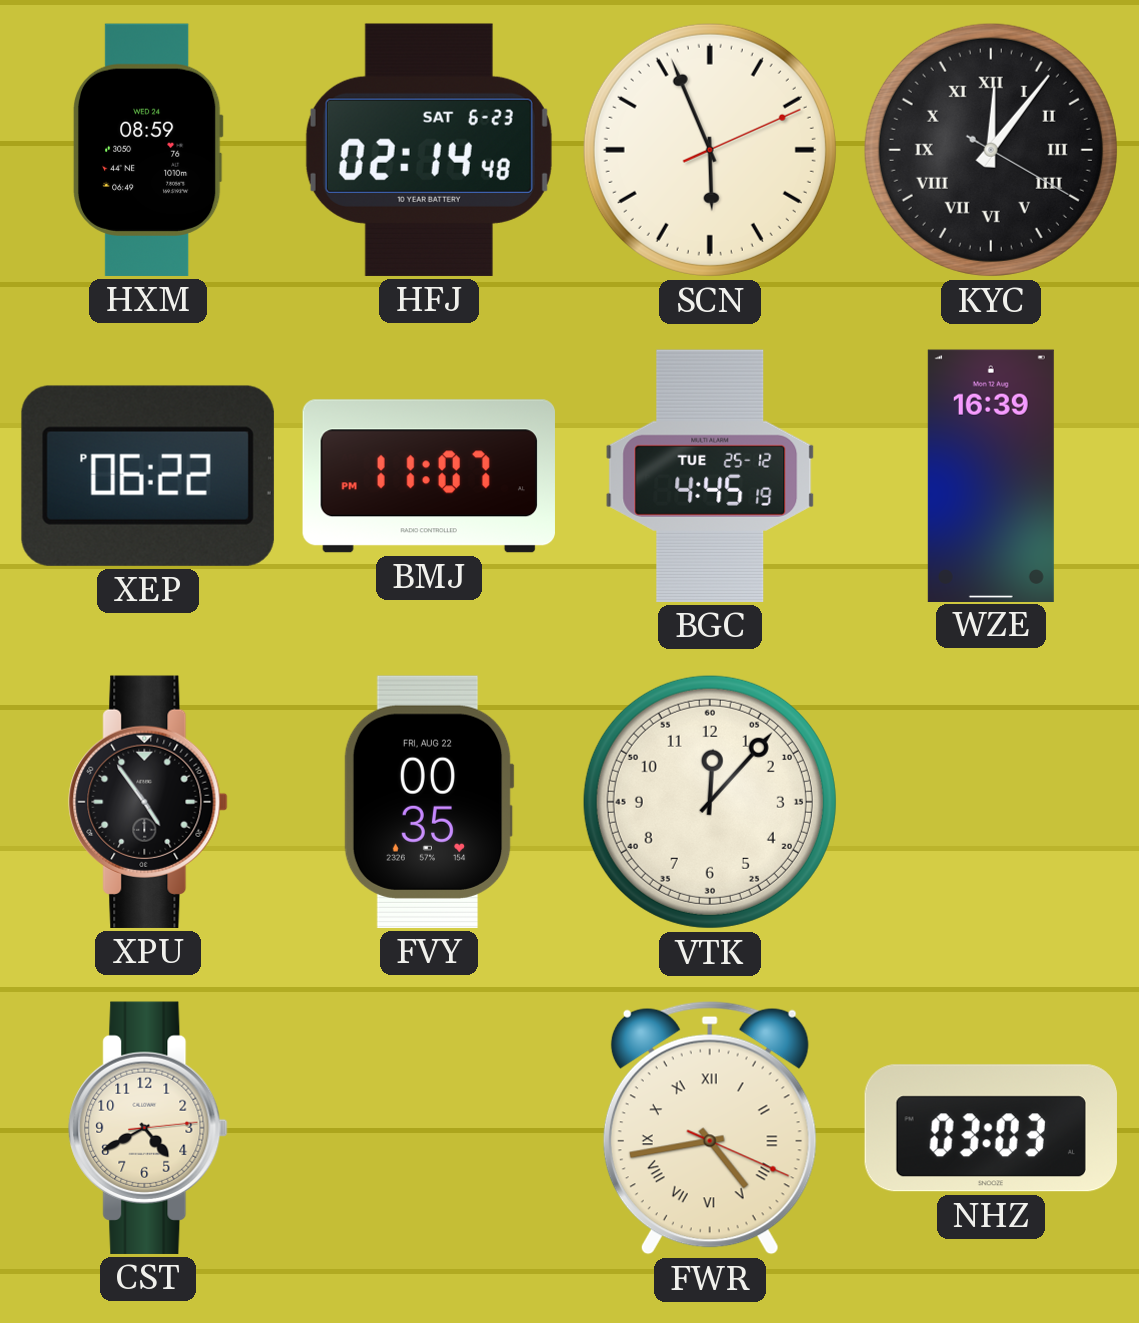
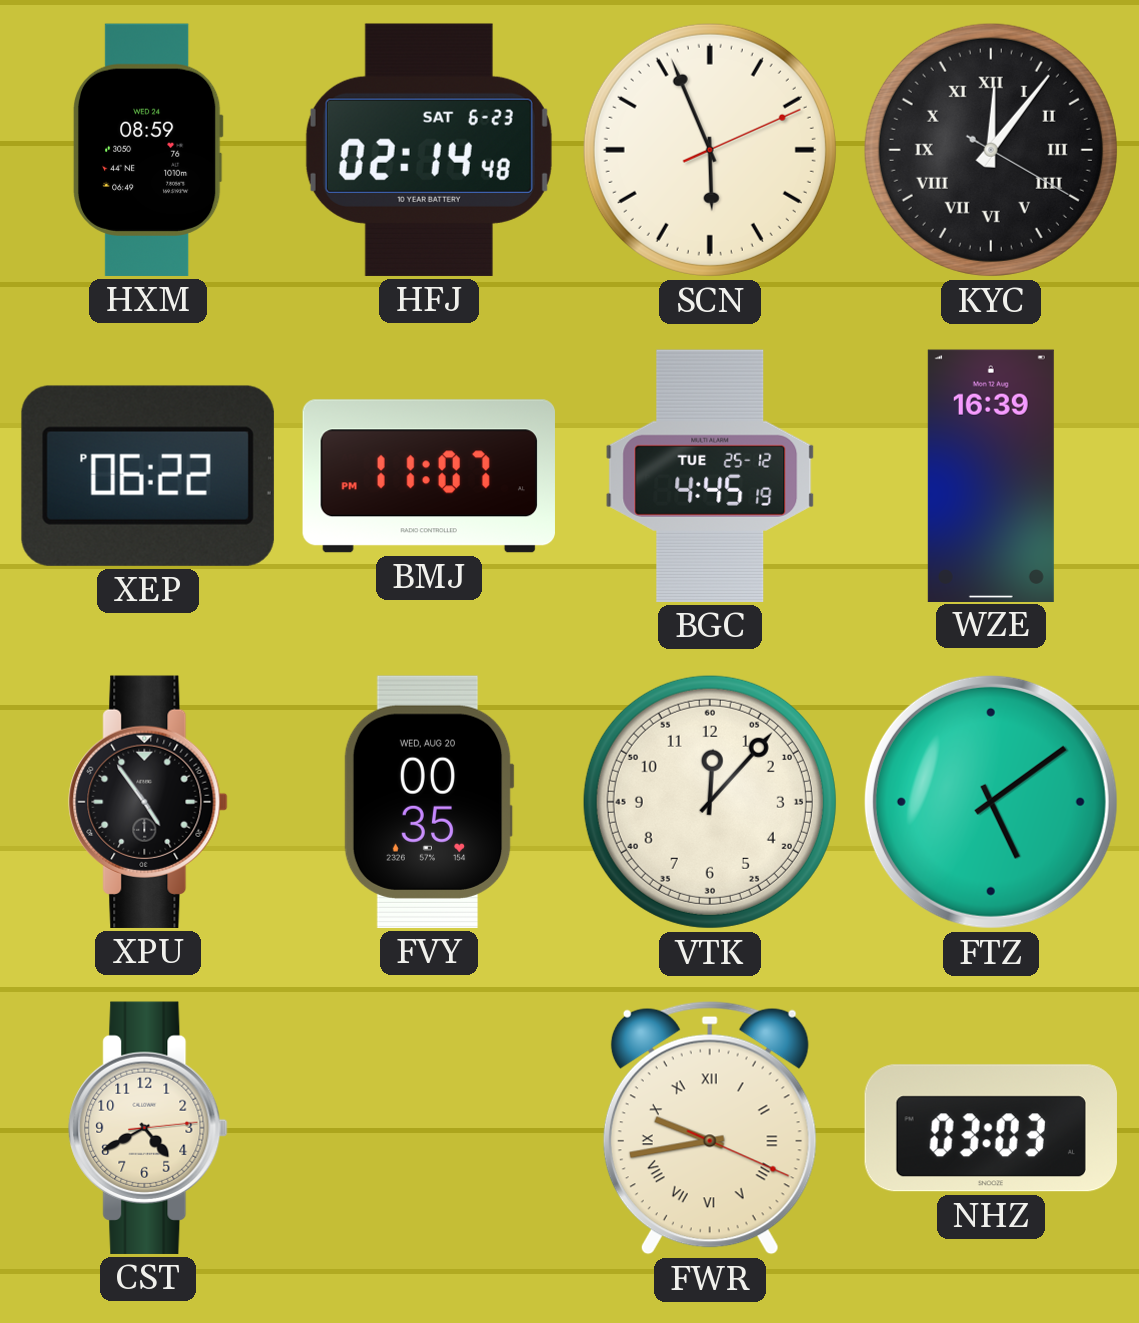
FVY date: FRI, AUG 22 -> WED, AUG 20 (429, 802)
FTZ: none -> 5:09 (991, 802)
FWR: 4:43 -> 9:43 (710, 1128)
